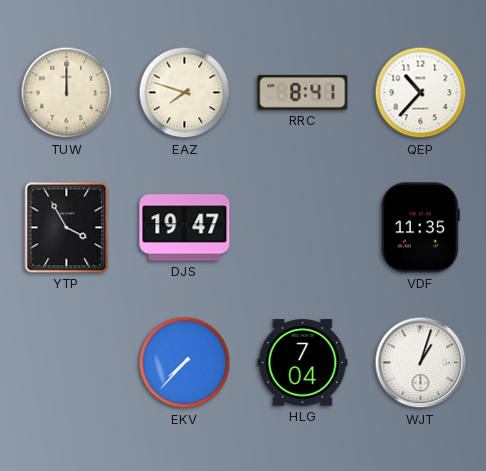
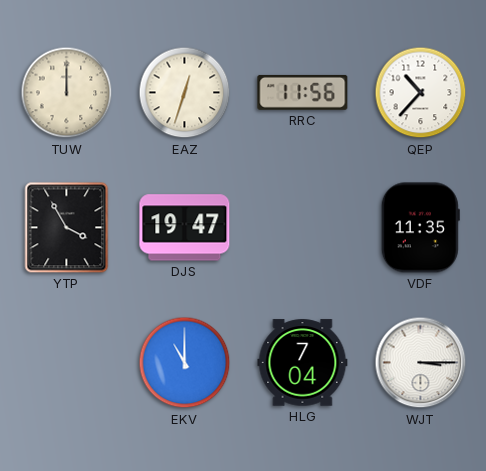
EAZ: 7:48 -> 12:33 (185, 93)
RRC: 8:41 -> 11:56 (303, 92)
EKV: 7:37 -> 11:00 (185, 363)
WJT: 1:03 -> 3:15 (421, 363)
